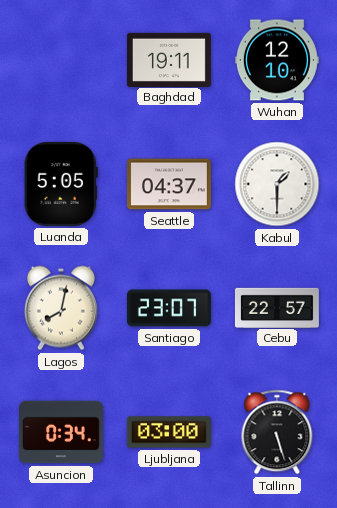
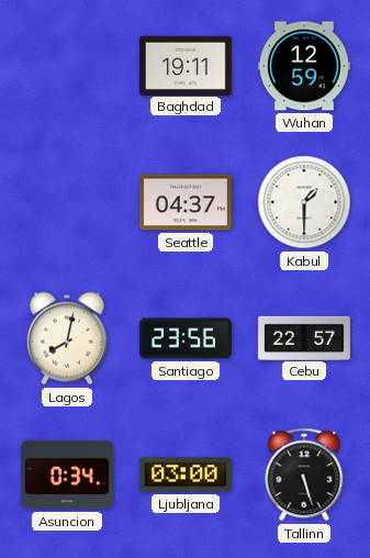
Wuhan: 12:10 -> 12:59 (304, 66)
Luanda: 5:05 -> none (61, 184)
Santiago: 23:07 -> 23:56 (186, 338)
